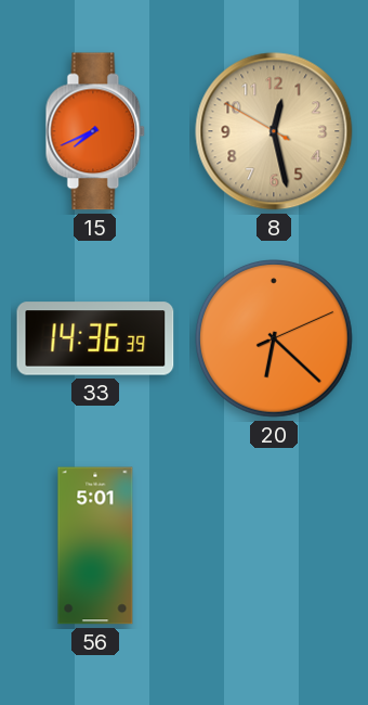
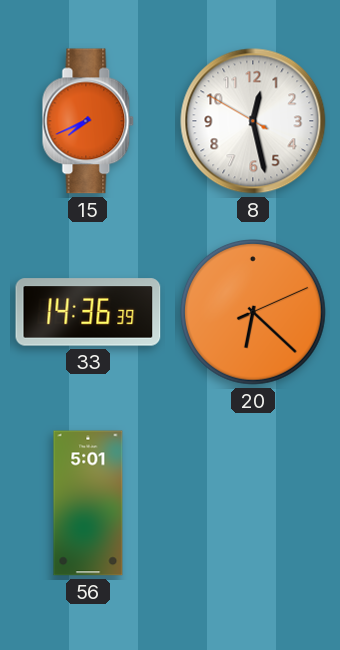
8 dial: champagne -> white (253, 121)
